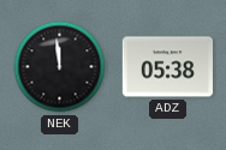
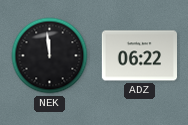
ADZ: 05:38 -> 06:22 (139, 56)
